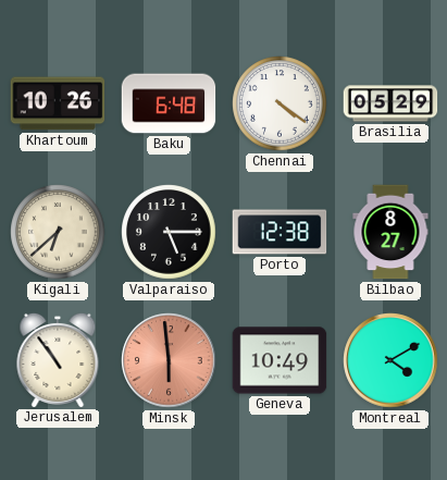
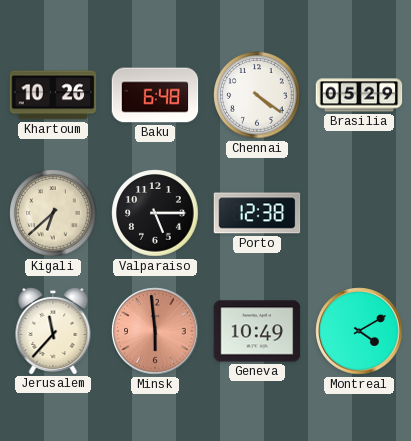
Bilbao: 8:27 -> none (390, 232)
Jerusalem: 10:54 -> 11:37 (53, 330)
